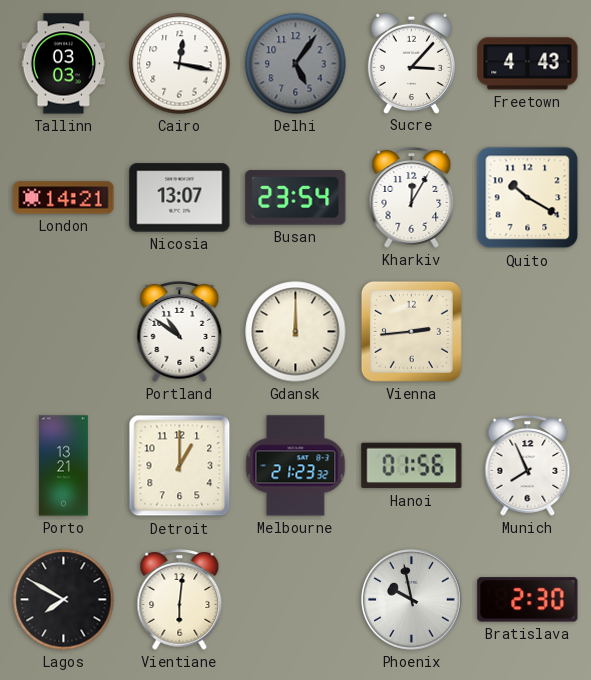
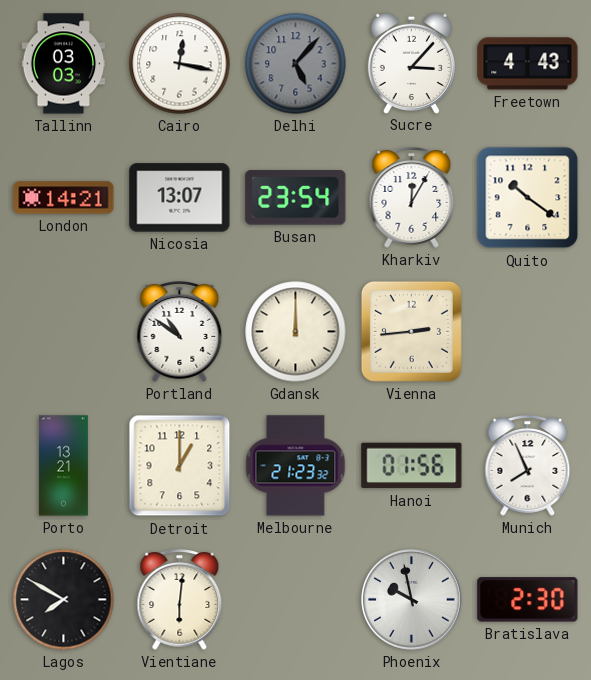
Delhi: 5:06 -> 5:07 (296, 64)
Quito: 10:20 -> 10:21 (528, 198)
